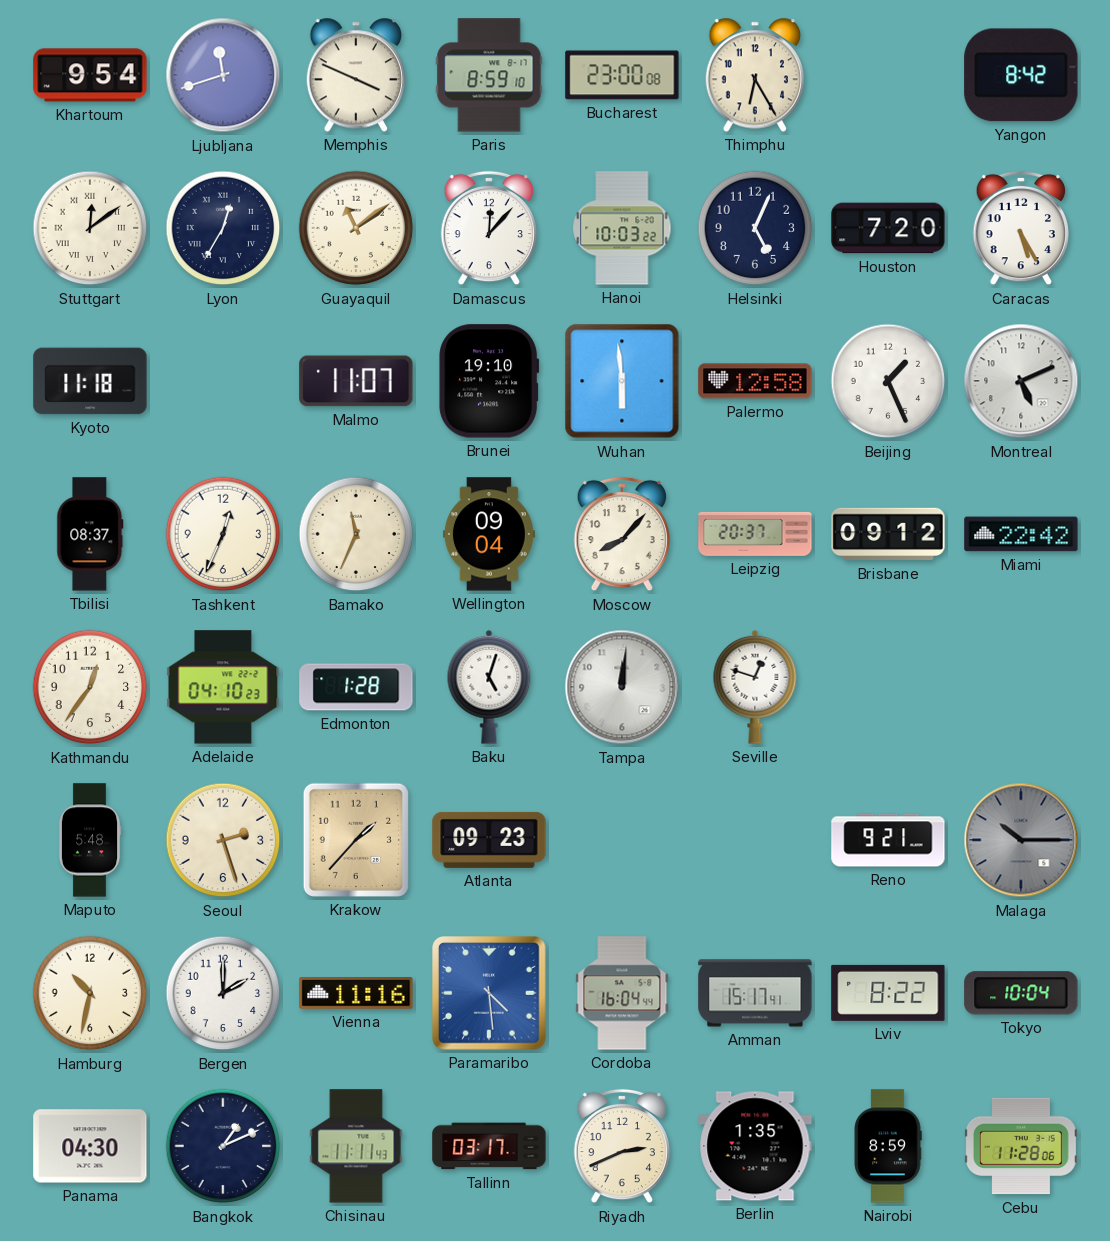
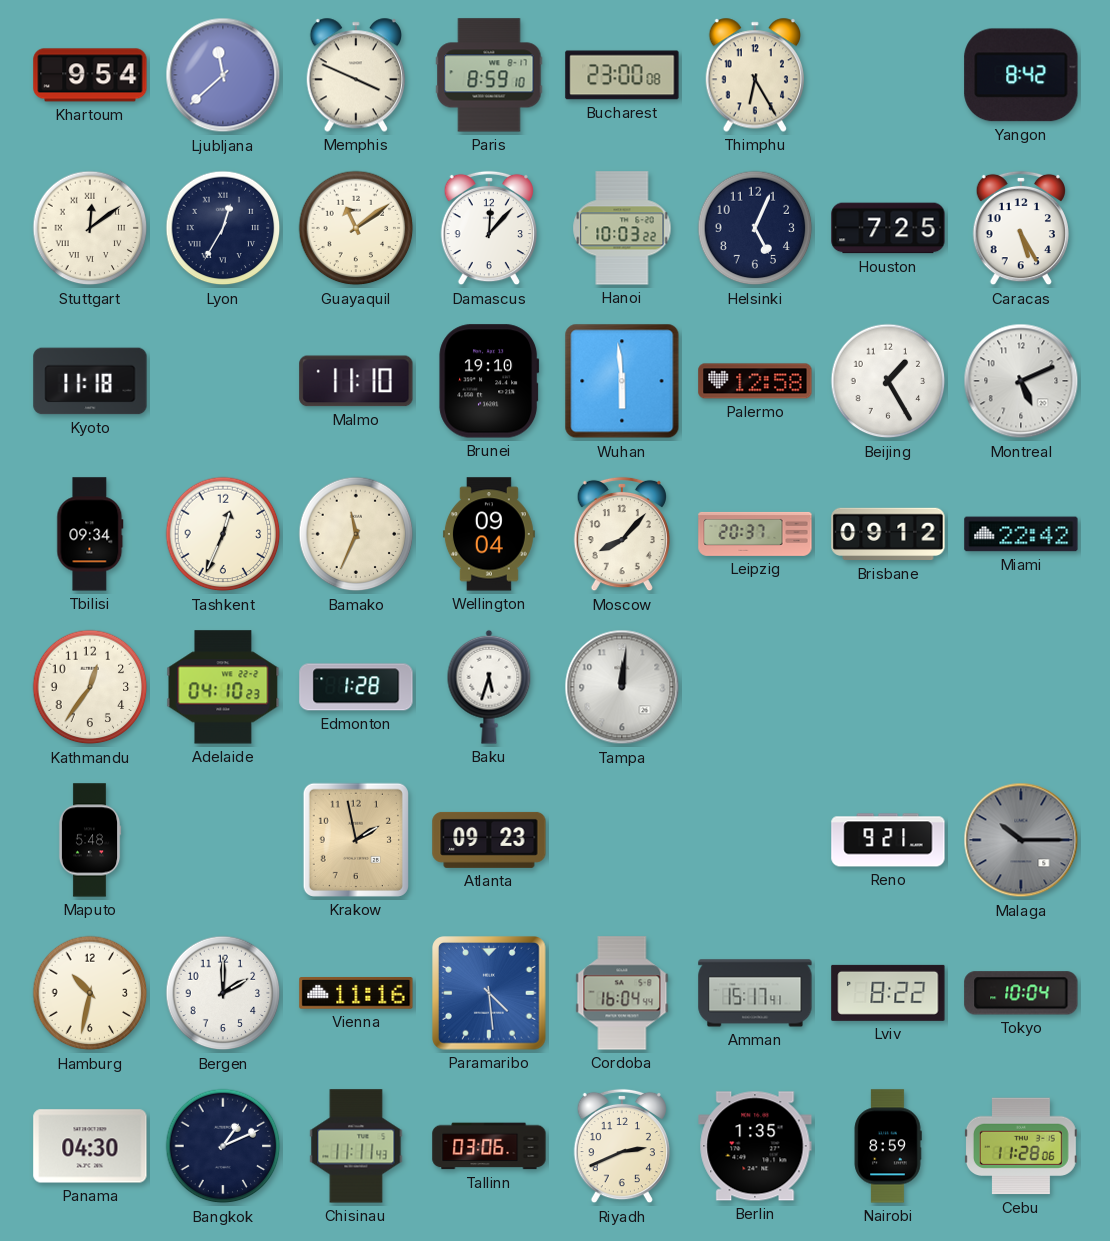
Ljubljana: 11:42 -> 11:38 (223, 75)
Houston: 7:20 -> 7:25 (888, 228)
Malmo: 11:07 -> 11:10 (356, 381)
Beijing: 1:26 -> 1:25 (888, 381)
Tbilisi: 08:37 -> 09:34 (90, 534)
Baku: 5:03 -> 5:33 (489, 687)
Seville: 12:48 -> none (755, 687)
Seoul: 2:27 -> none (223, 840)
Krakow: 1:37 -> 1:58 (356, 840)
Tallinn: 03:17 -> 03:06 (489, 1146)
